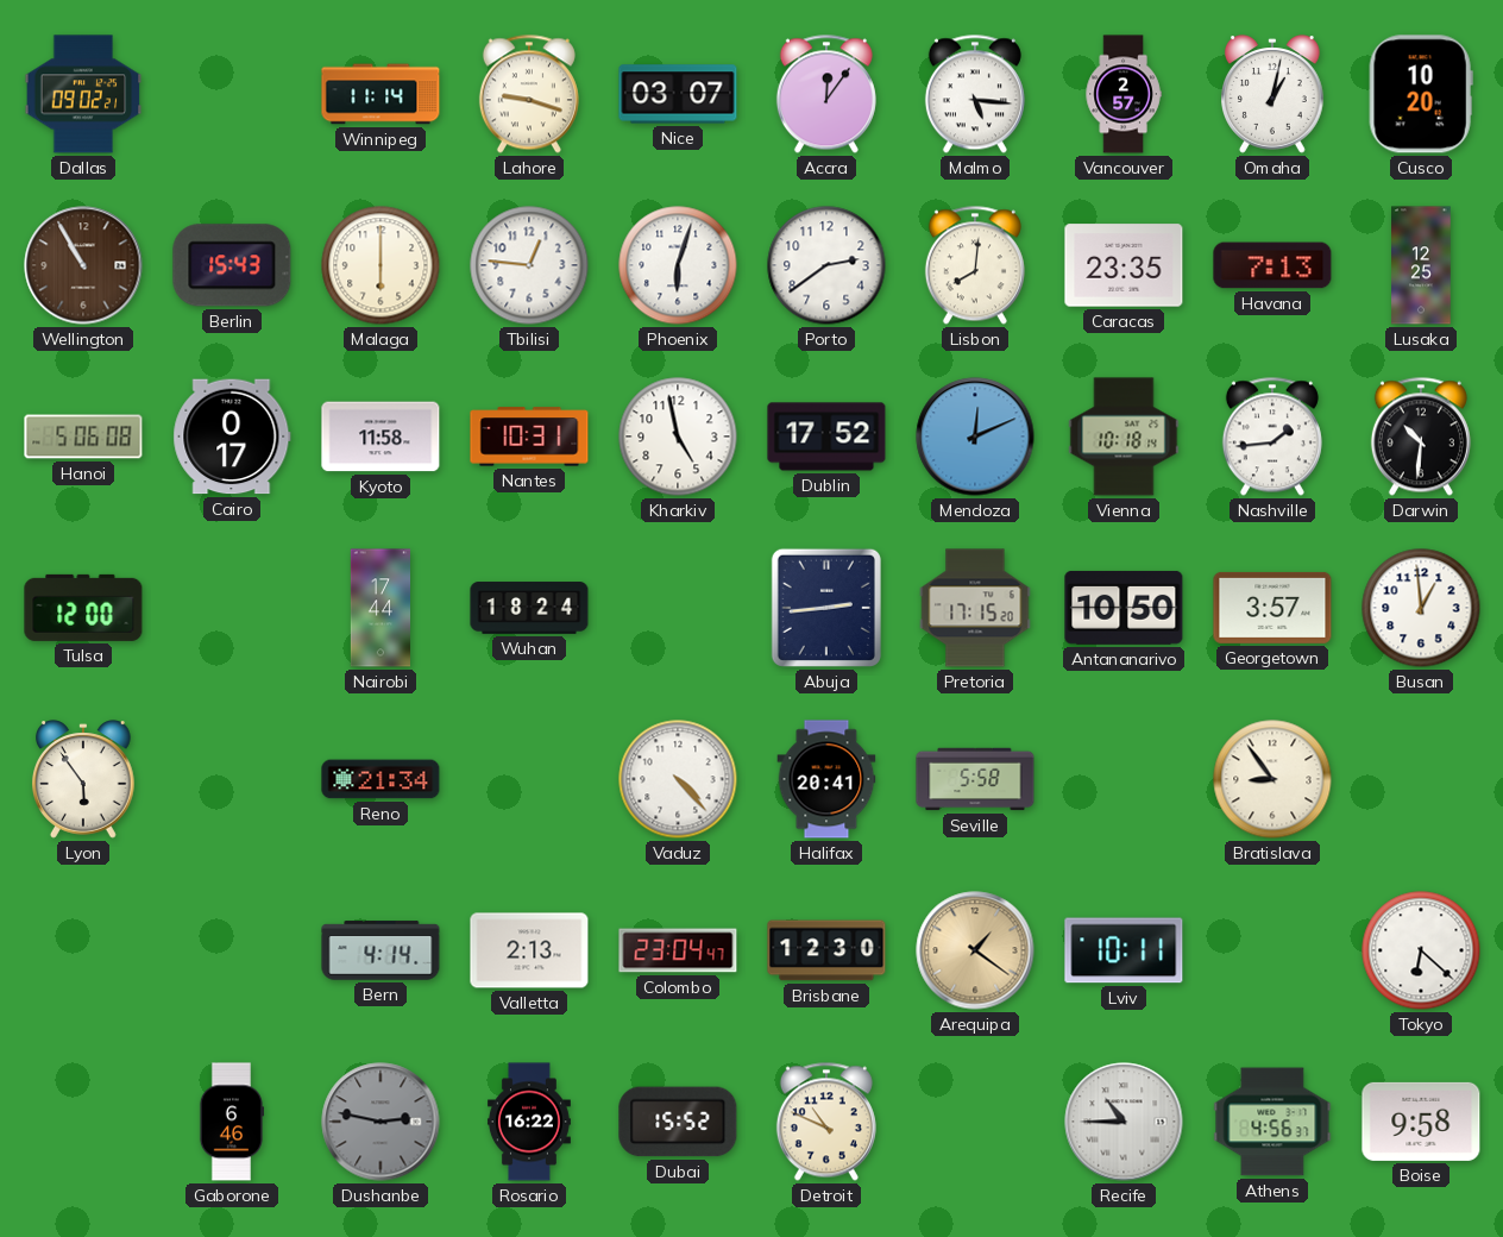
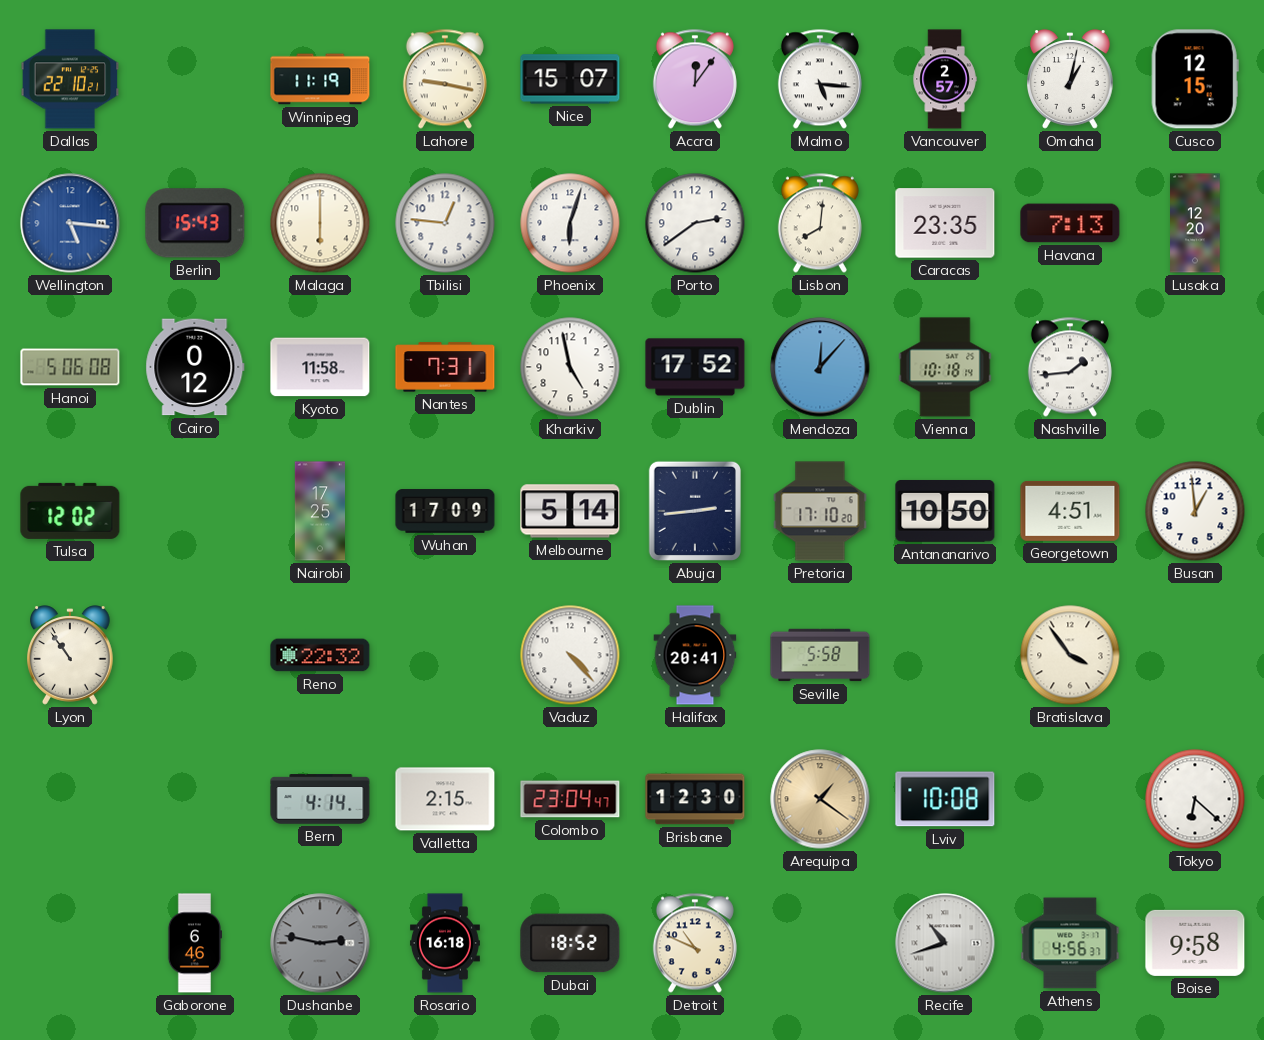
Dallas: 09:02 -> 22:10 (70, 79)
Winnipeg: 11:14 -> 11:19 (320, 79)
Lahore: 9:18 -> 9:17 (445, 79)
Nice: 03:07 -> 15:07 (570, 79)
Cusco: 10:20 -> 12:15 (1195, 79)
Wellington: 10:55 -> 5:16 (70, 223)
Wellington dial: brown -> blue (70, 223)
Lusaka: 12:25 -> 12:20 (1195, 223)
Cairo: 0:17 -> 0:12 (195, 367)
Nantes: 10:31 -> 7:31 (445, 367)
Mendoza: 12:11 -> 12:07 (820, 367)
Darwin: 10:31 -> none (1421, 437)
Tulsa: 12:00 -> 12:02 (70, 511)
Nairobi: 17:44 -> 17:25 (319, 511)
Wuhan: 18:24 -> 17:09 (445, 511)
Melbourne: none -> 5:14 (570, 511)
Pretoria: 17:15 -> 17:10 (820, 511)
Georgetown: 3:57 -> 4:51 (1070, 511)
Lyon: 5:54 -> 10:54 (71, 655)
Reno: 21:34 -> 22:32 (320, 655)
Bratislava: 8:54 -> 3:54 (1070, 655)
Valletta: 2:13 -> 2:15 (445, 799)
Lviv: 10:11 -> 10:08 (945, 799)
Rosario: 16:22 -> 16:18 (445, 943)
Dubai: 15:52 -> 18:52 (570, 943)
Recife: 10:45 -> 10:42 (945, 943)
